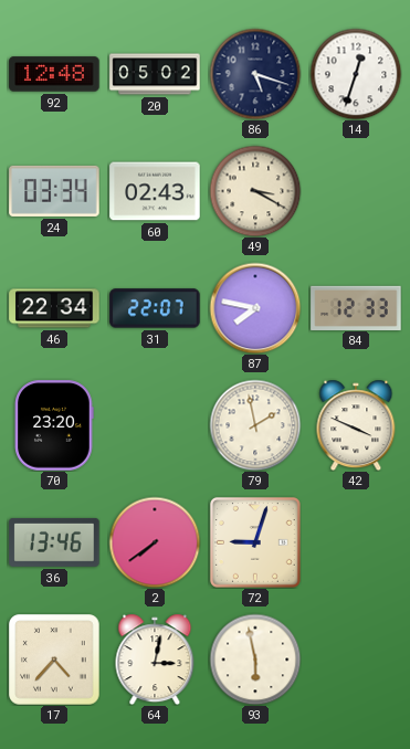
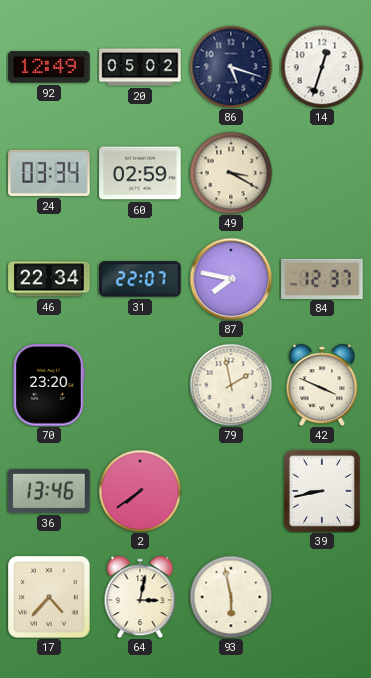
92: 12:48 -> 12:49 (49, 67)
60: 02:43 -> 02:59 (140, 173)
84: 12:33 -> 12:37 (322, 278)
72: 9:03 -> none (255, 542)
39: none -> 8:43 (322, 491)
